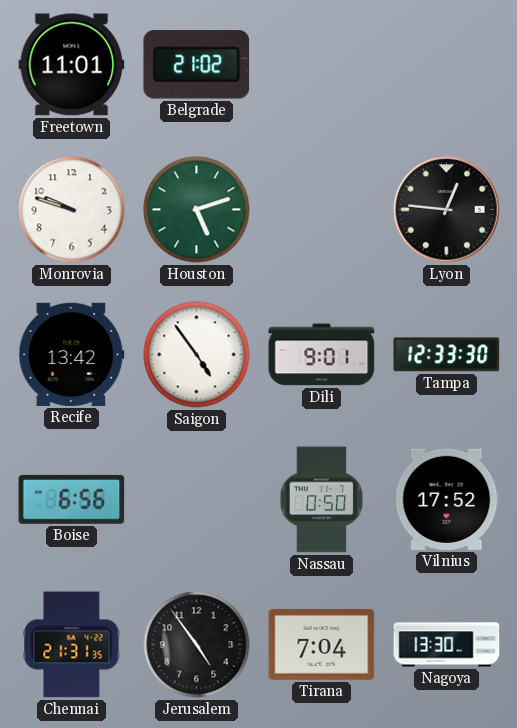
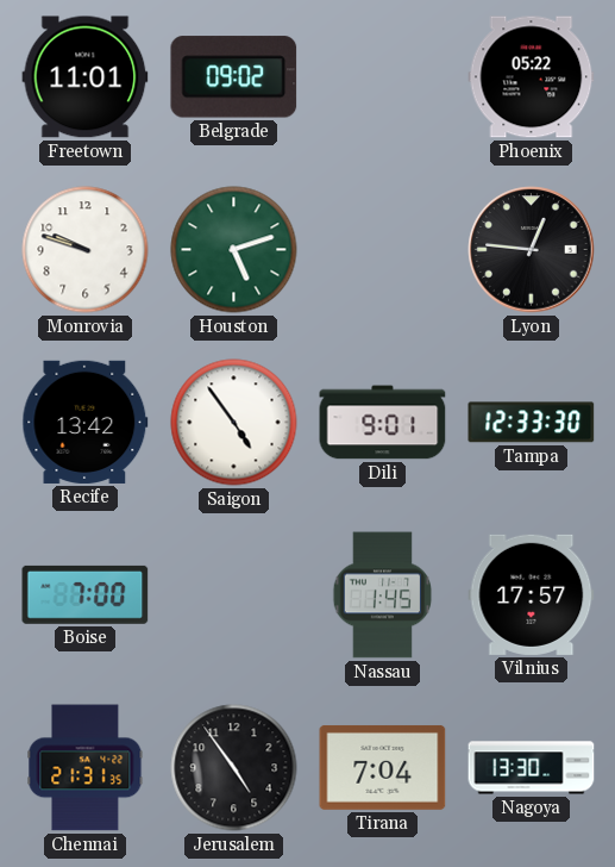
Belgrade: 21:02 -> 09:02 (234, 77)
Phoenix: none -> 05:22 (532, 77)
Boise: 6:56 -> 7:00 (86, 594)
Nassau: 0:50 -> 1:45 (383, 595)
Vilnius: 17:52 -> 17:57 (532, 594)
